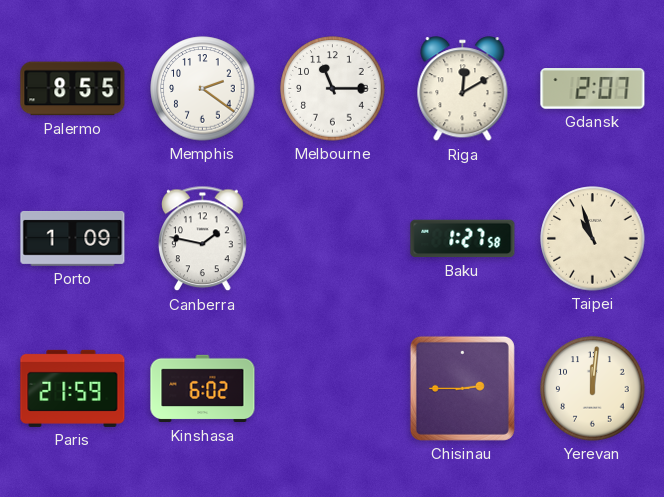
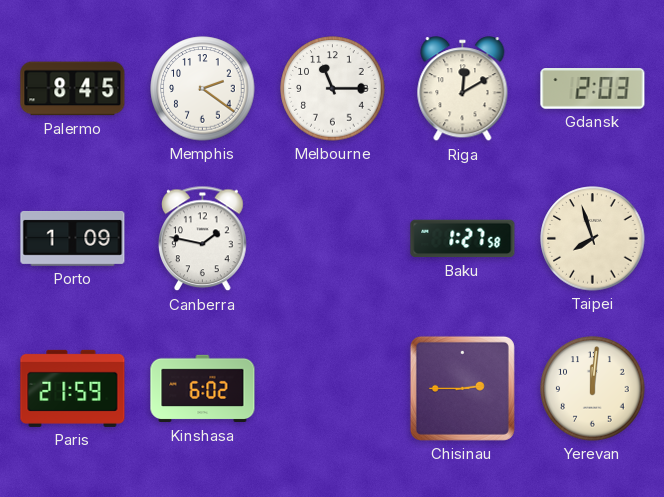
Palermo: 8:55 -> 8:45 (73, 89)
Gdansk: 2:07 -> 2:03 (593, 89)
Taipei: 10:57 -> 7:57 (593, 239)
